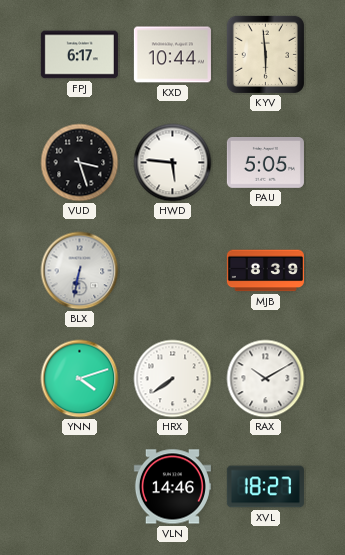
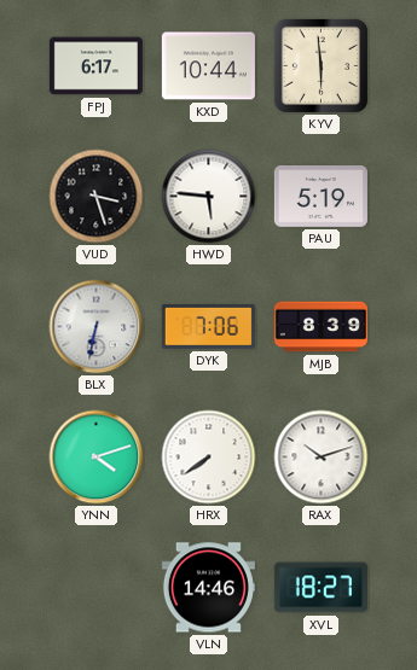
PAU: 5:05 -> 5:19 (320, 197)
DYK: none -> 7:06 (208, 326)
RAX: 10:10 -> 10:12 (322, 458)
